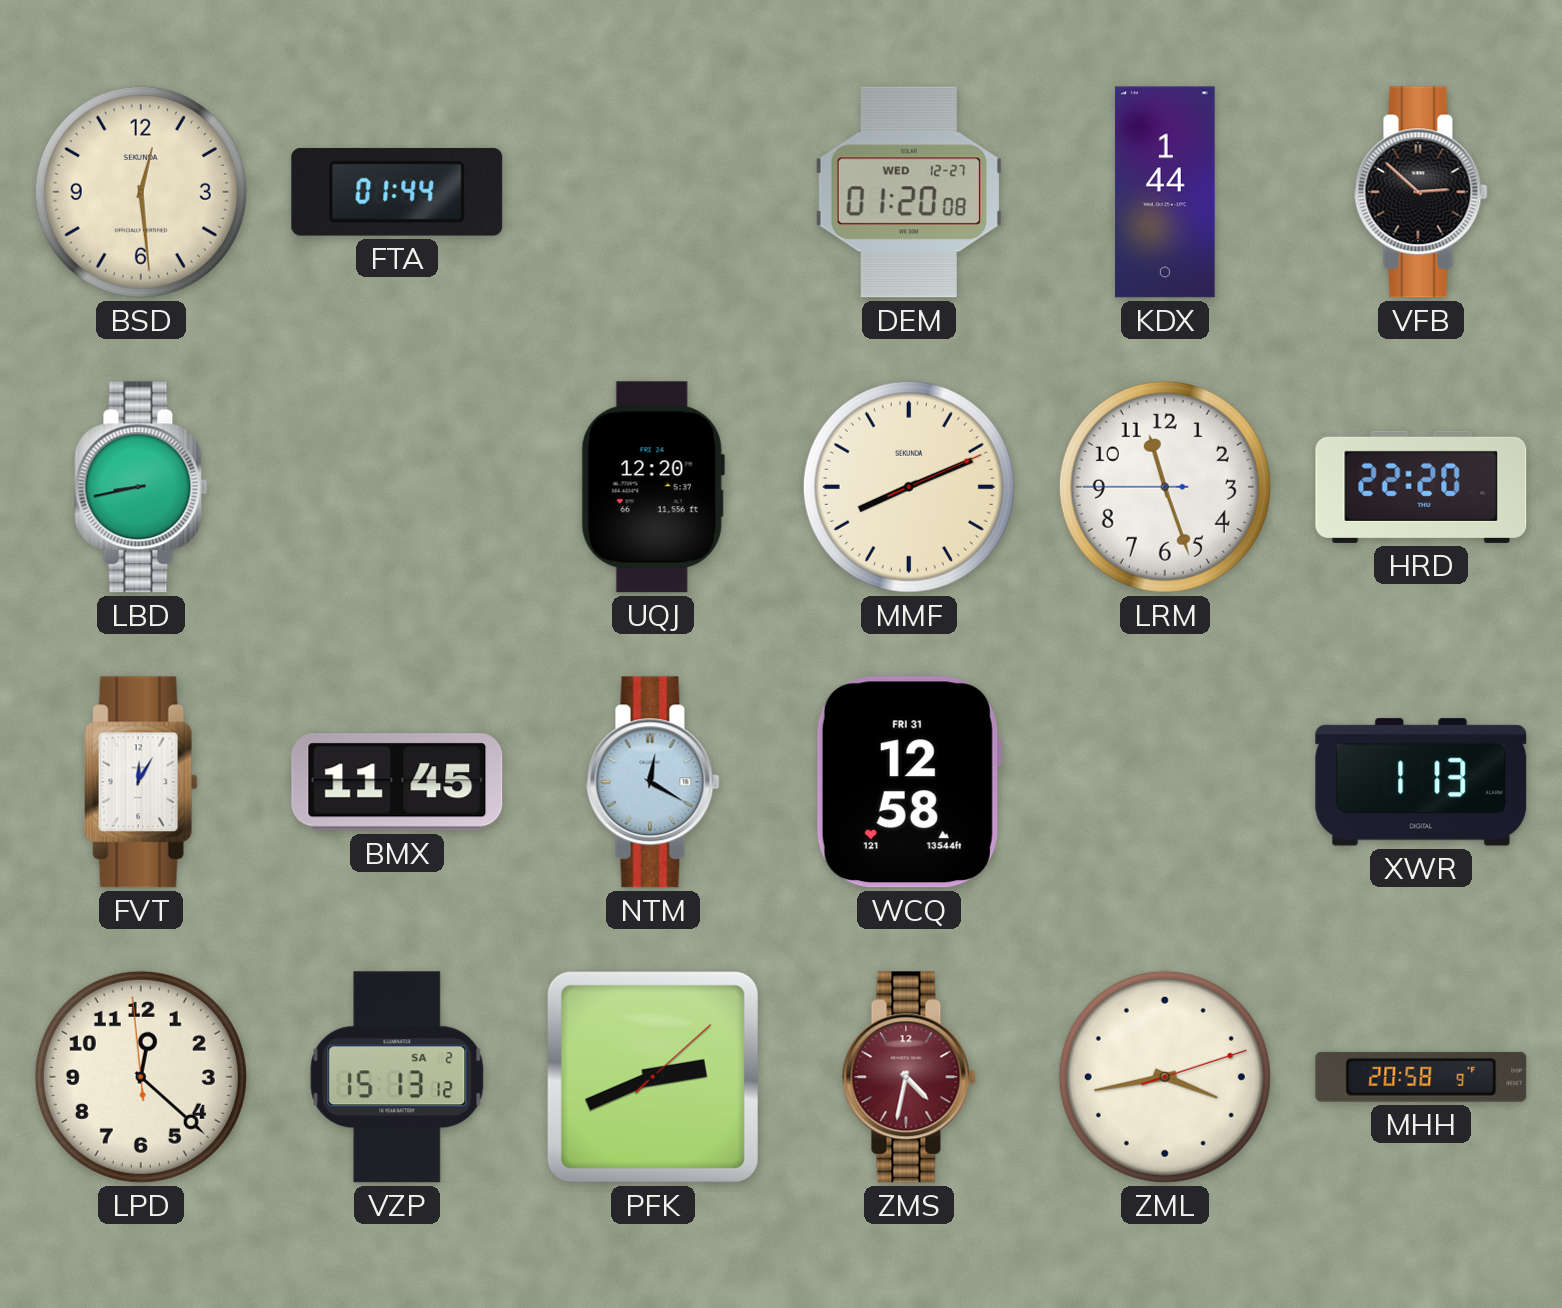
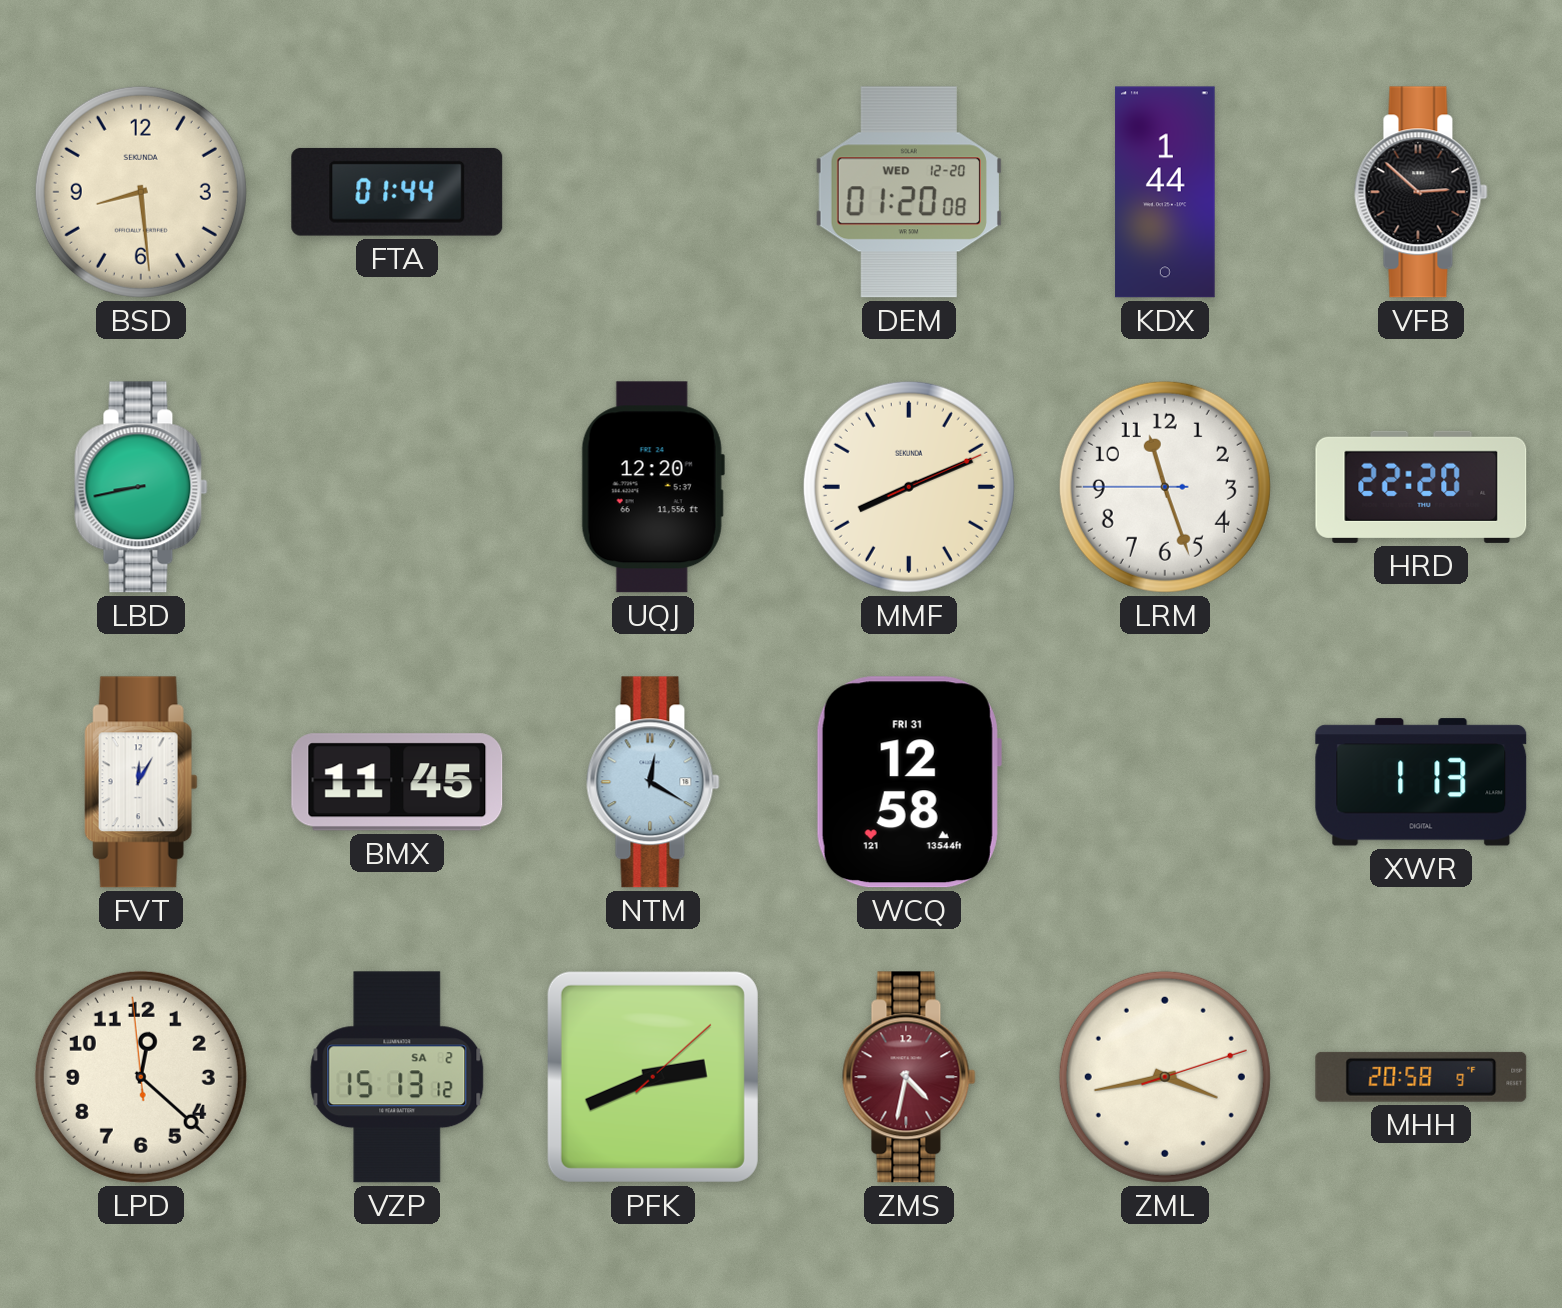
BSD: 12:29 -> 8:29 (141, 192)
DEM date: WED 12-27 -> WED 12-20 (908, 192)
